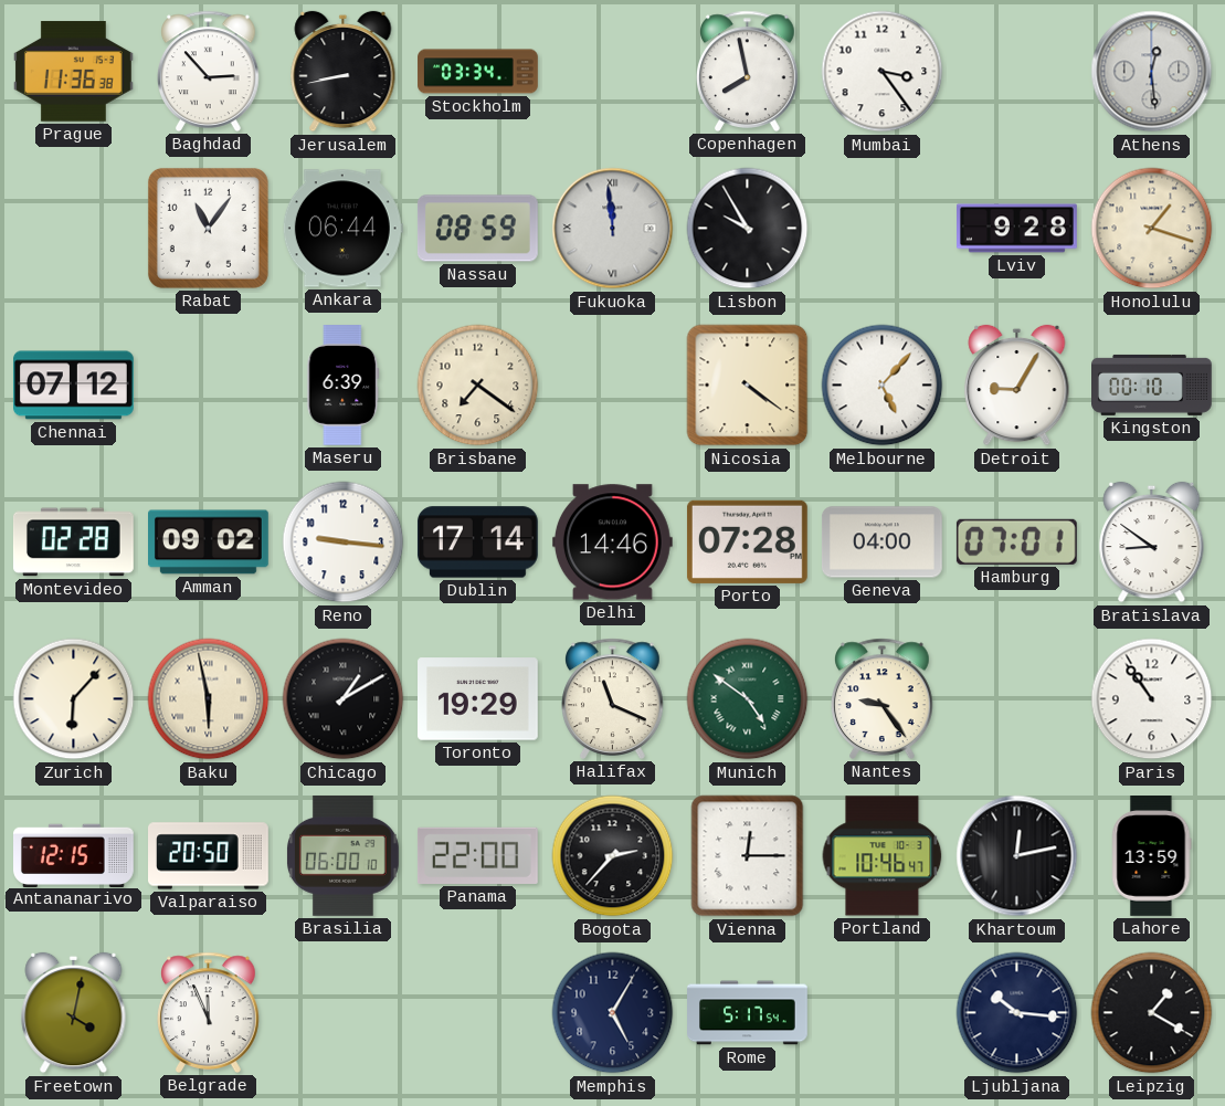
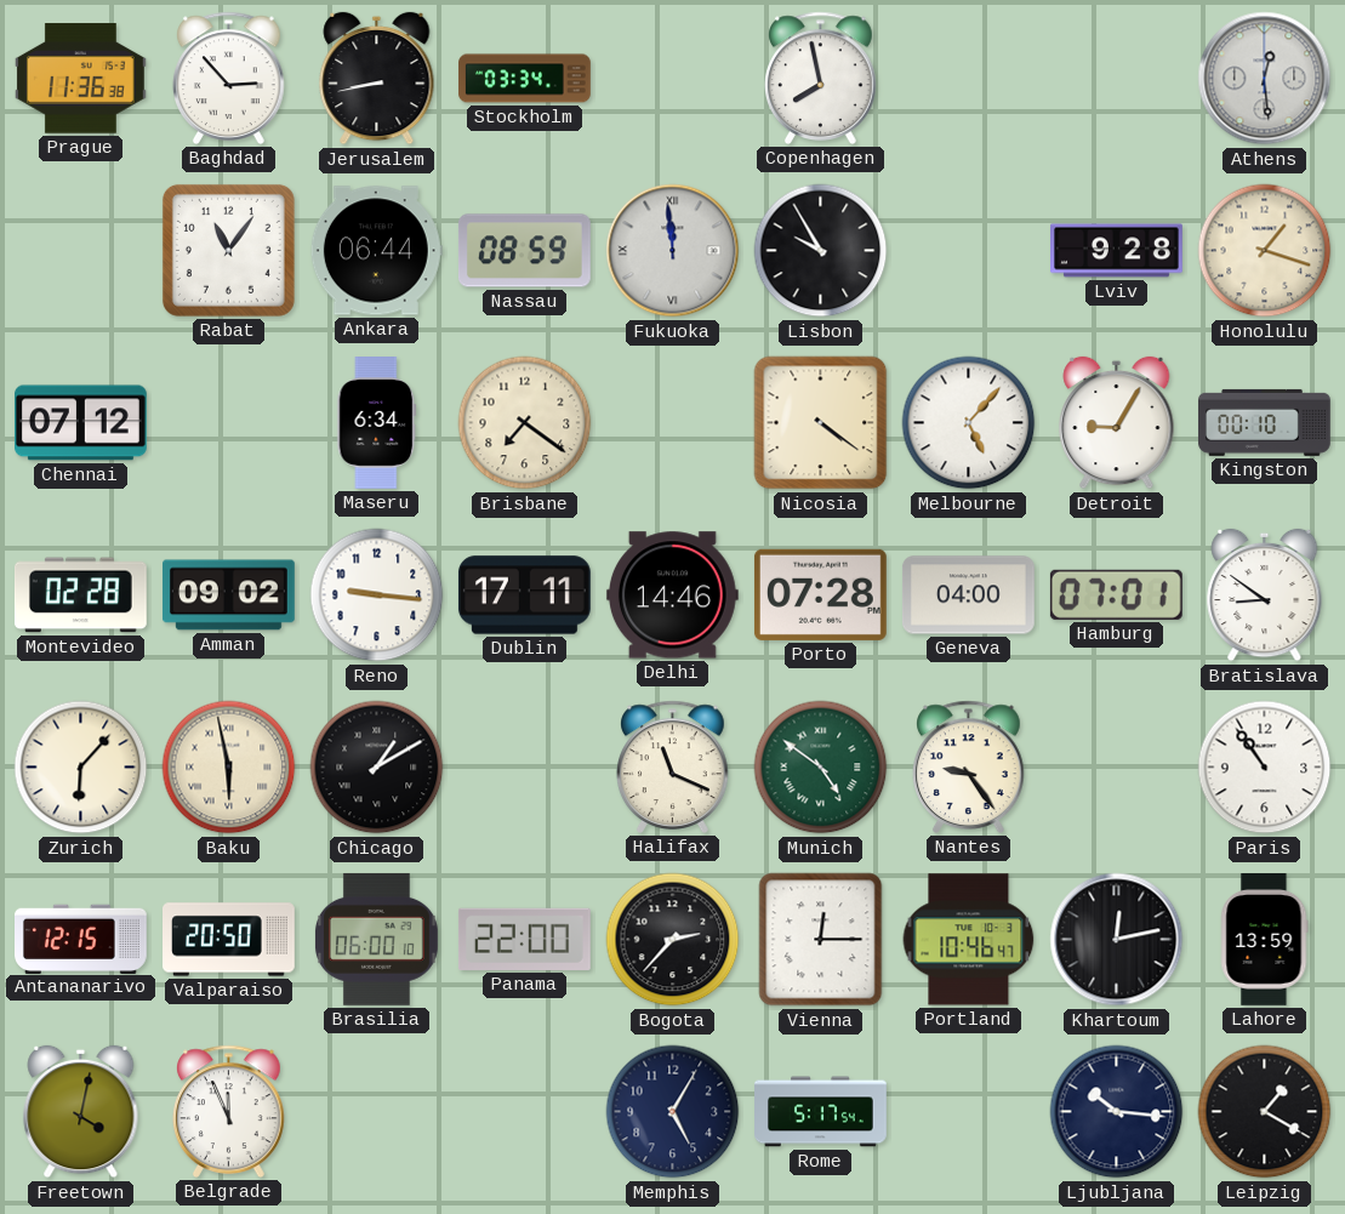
Mumbai: 3:24 -> none (883, 72)
Maseru: 6:39 -> 6:34 (377, 423)
Dublin: 17:14 -> 17:11 (524, 595)
Toronto: 19:29 -> none (478, 699)
